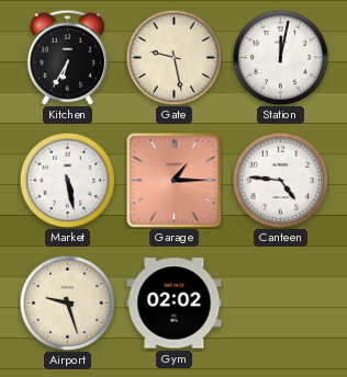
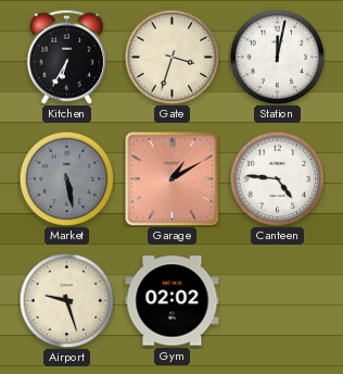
Gate: 9:28 -> 3:33 (171, 57)
Market dial: white -> grey (66, 178)
Garage: 1:15 -> 1:10 (171, 178)
